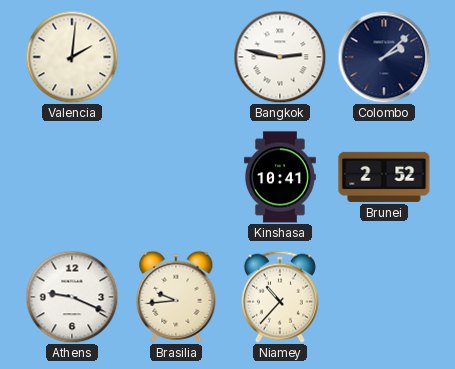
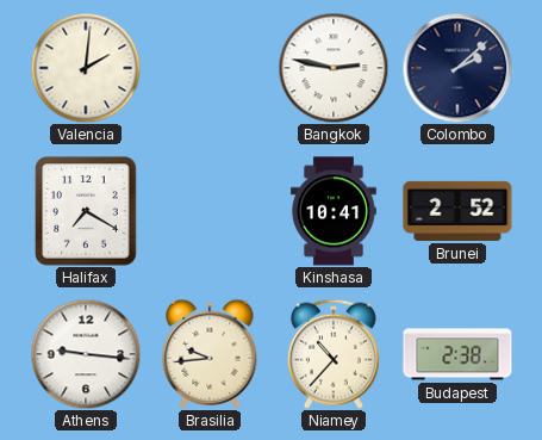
Halifax: none -> 7:20 (86, 211)
Athens: 9:19 -> 9:16 (86, 354)
Budapest: none -> 2:38 (457, 354)
